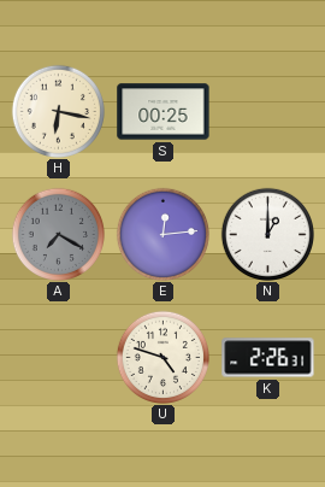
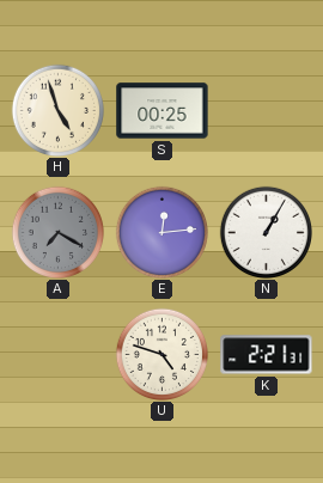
H: 6:17 -> 4:57 (57, 110)
N: 1:00 -> 1:05 (266, 232)
K: 2:26 -> 2:21 (267, 355)
